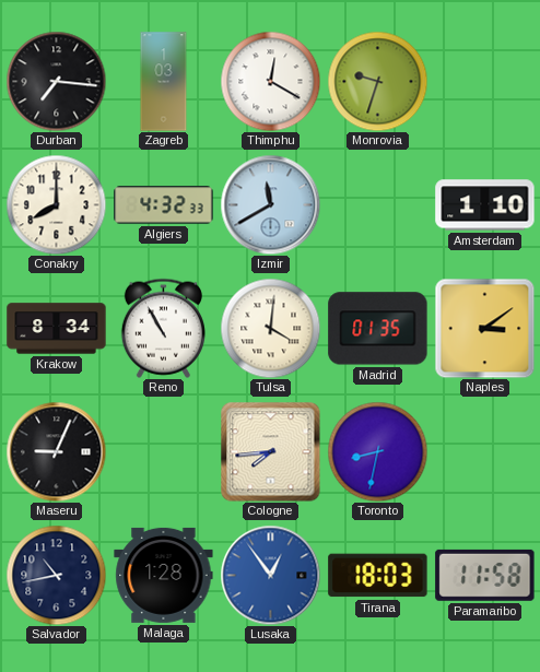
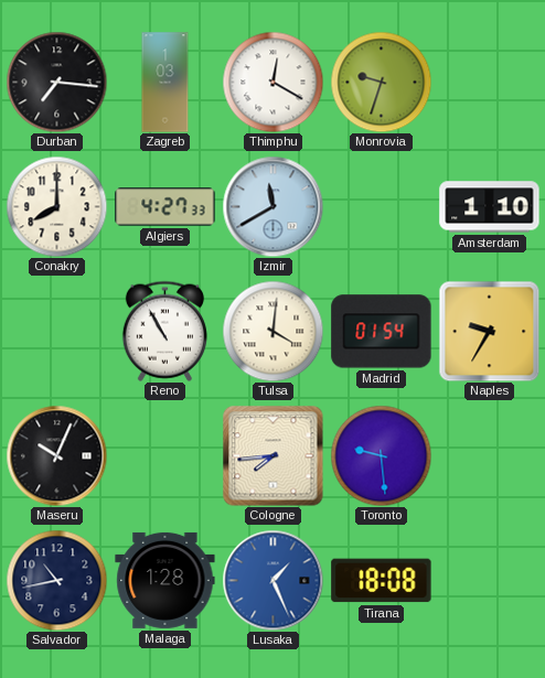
Algiers: 4:32 -> 4:27 (165, 207)
Krakow: 8:34 -> none (57, 329)
Madrid: 01:35 -> 01:54 (382, 332)
Naples: 3:09 -> 9:35 (489, 331)
Maseru: 9:04 -> 10:04 (56, 455)
Toronto: 8:32 -> 9:29 (381, 455)
Lusaka: 12:54 -> 1:26 (272, 580)
Tirana: 18:03 -> 18:08 (382, 581)
Paramaribo: 11:58 -> none (485, 575)
